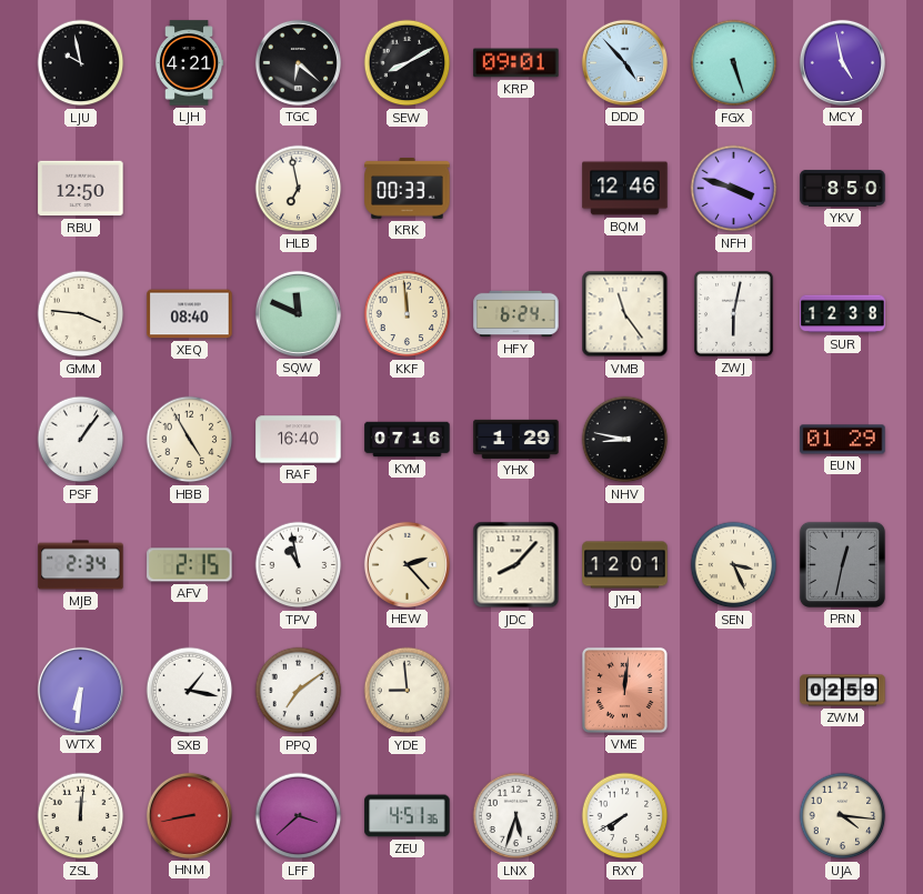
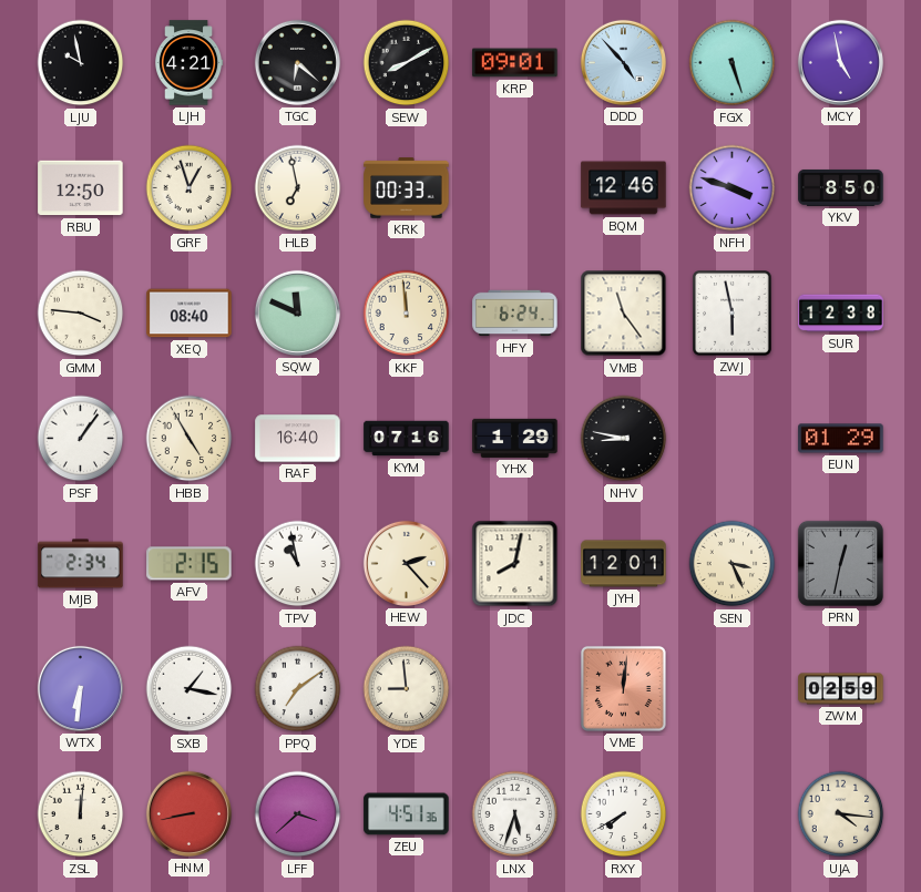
GRF: none -> 12:57 (190, 188)
ZWJ: 6:02 -> 5:58 (733, 314)
JDC: 8:07 -> 8:02 (515, 564)
